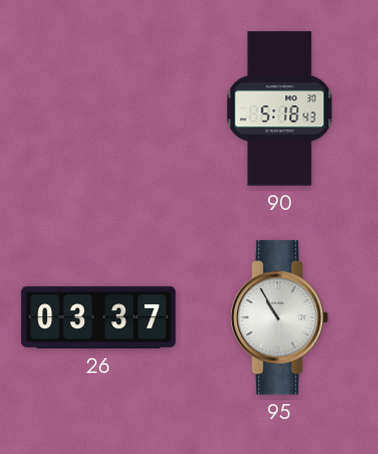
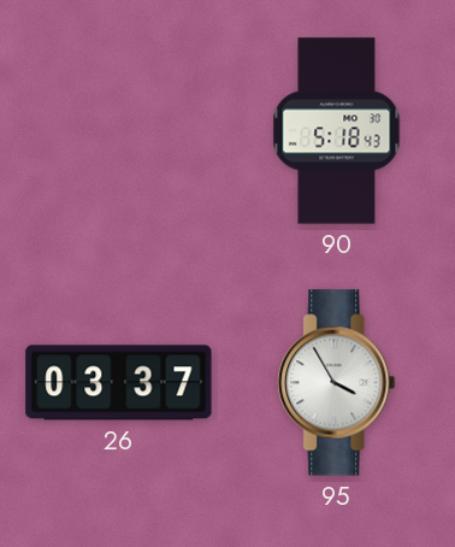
95: 10:55 -> 3:55 (337, 383)
